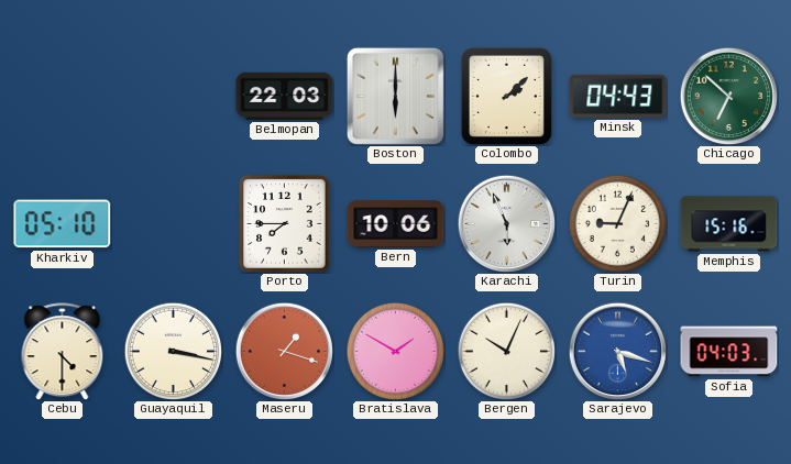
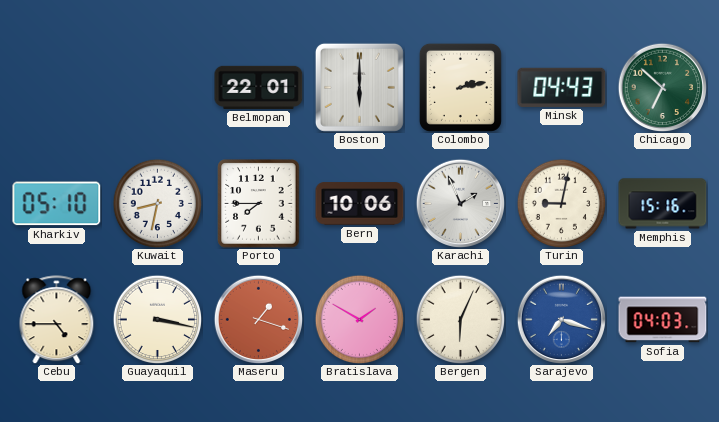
Belmopan: 22:03 -> 22:01 (259, 87)
Colombo: 2:08 -> 2:13 (460, 87)
Kuwait: none -> 8:32 (157, 203)
Karachi: 5:56 -> 1:56 (460, 203)
Turin: 9:04 -> 9:02 (561, 203)
Cebu: 4:30 -> 4:45 (57, 320)
Bergen: 10:04 -> 6:04 (460, 319)
Sarajevo: 5:18 -> 7:18 (561, 319)
